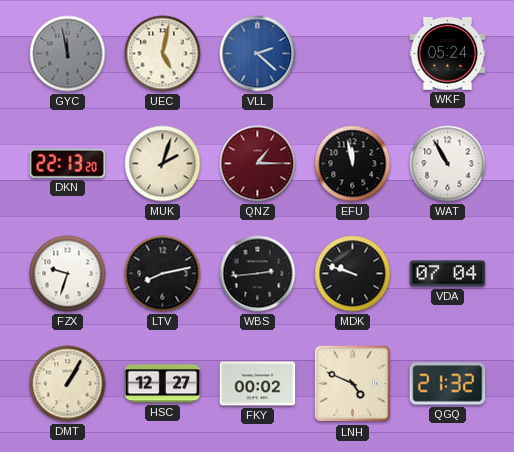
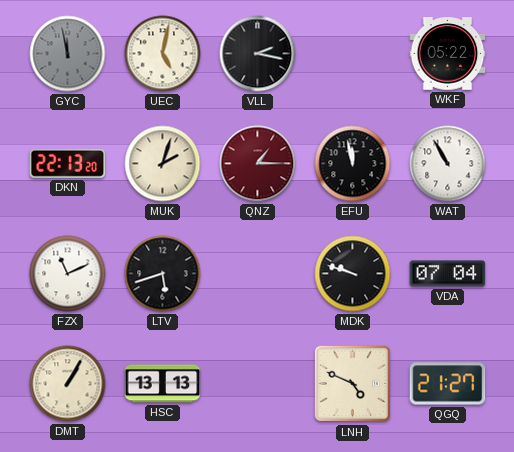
VLL: 2:22 -> 2:17 (258, 54)
VLL dial: blue -> black (258, 54)
WKF: 05:24 -> 05:22 (448, 54)
FZX: 9:33 -> 11:11 (68, 274)
LTV: 8:13 -> 5:42 (163, 274)
WBS: 2:44 -> none (258, 274)
HSC: 12:27 -> 13:13 (163, 384)
FKY: 00:02 -> none (258, 384)
QGQ: 21:32 -> 21:27 (448, 384)
